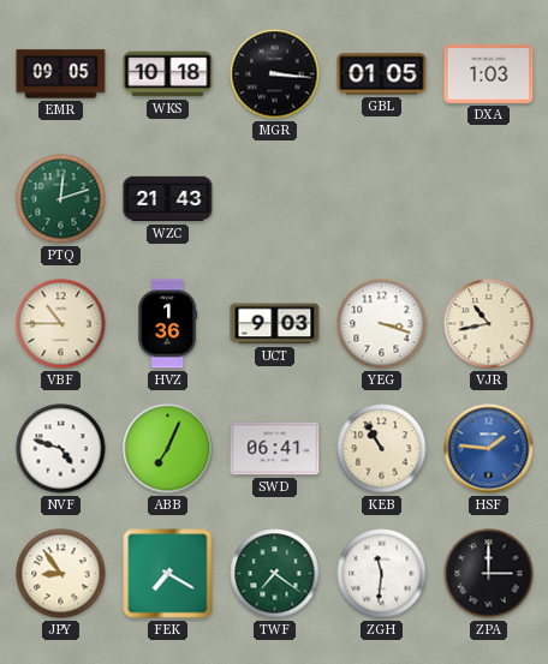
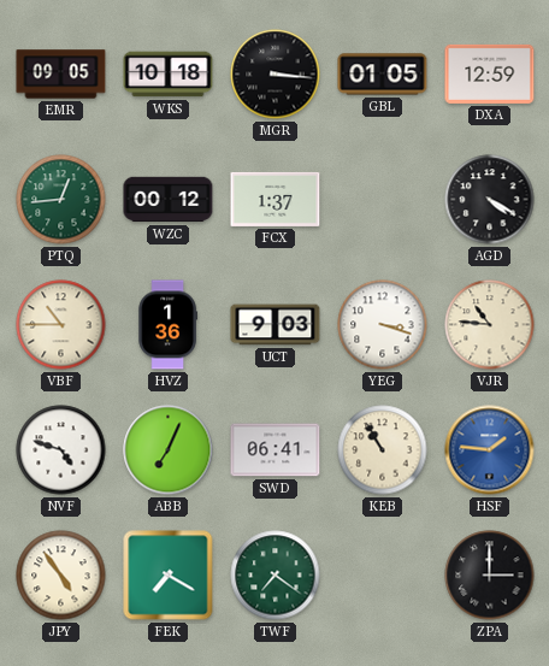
DXA: 1:03 -> 12:59 (490, 73)
PTQ: 12:12 -> 12:44 (61, 200)
WZC: 21:43 -> 00:12 (169, 200)
FCX: none -> 1:37 (276, 199)
AGD: none -> 4:20 (490, 200)
VJR: 10:43 -> 10:46 (490, 325)
JPY: 8:54 -> 4:54 (61, 576)
ZGH: 11:31 -> none (382, 574)
